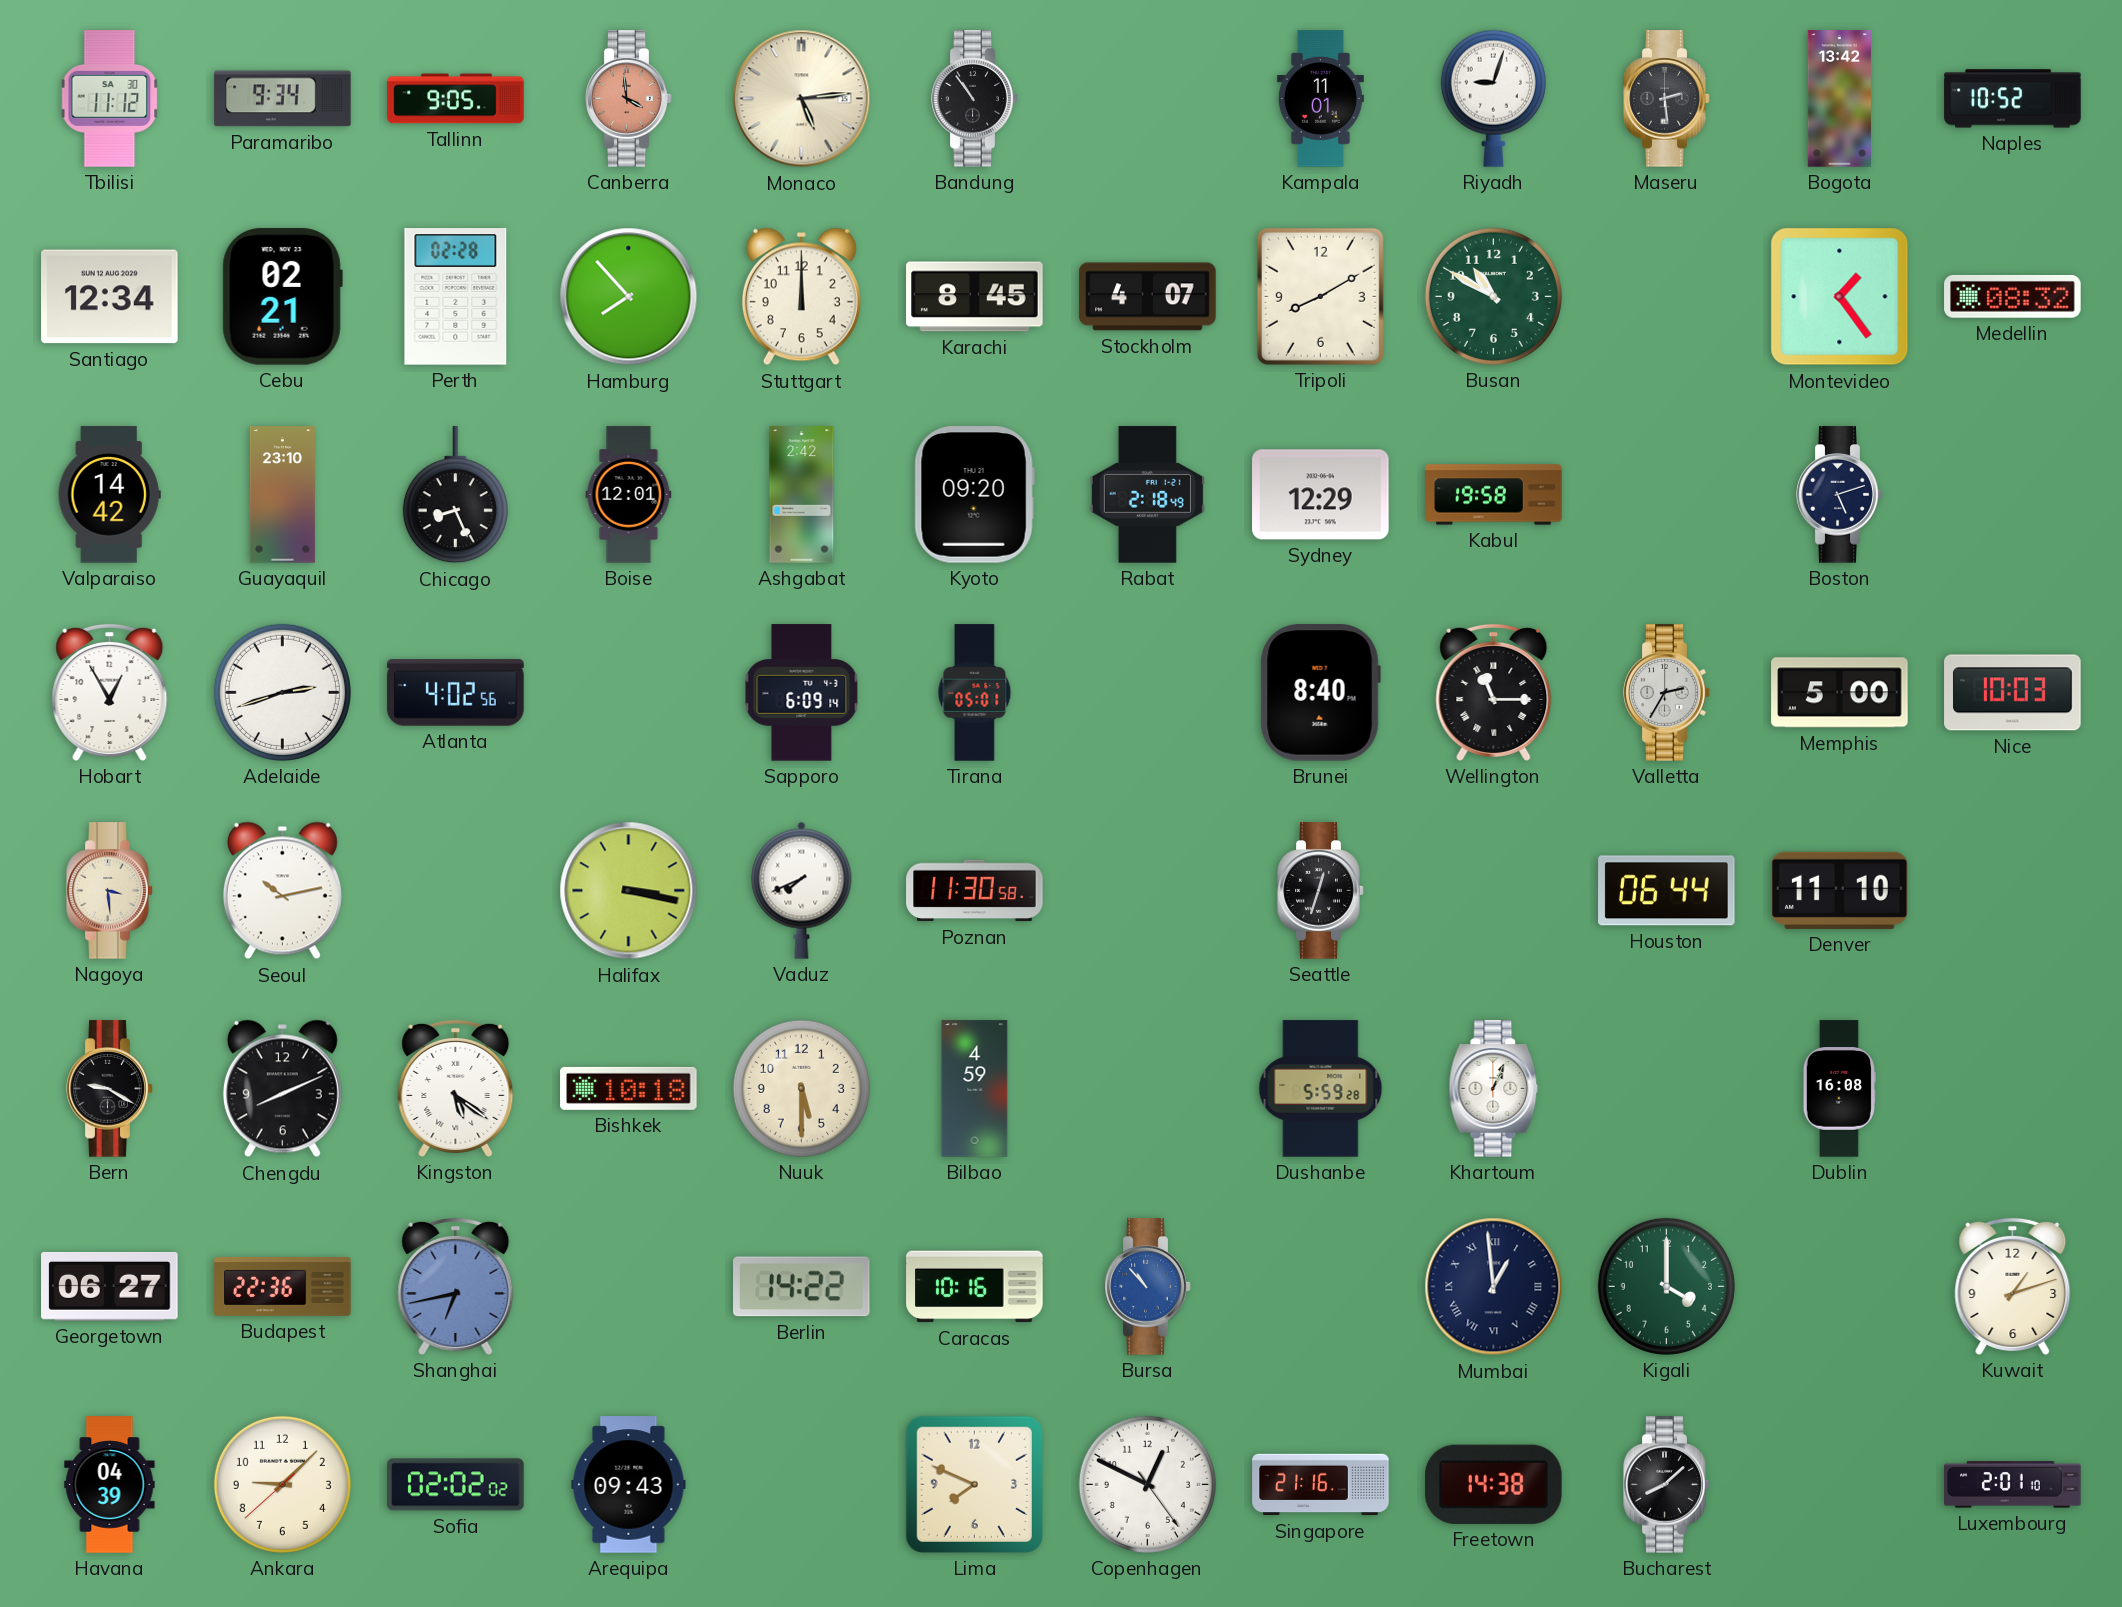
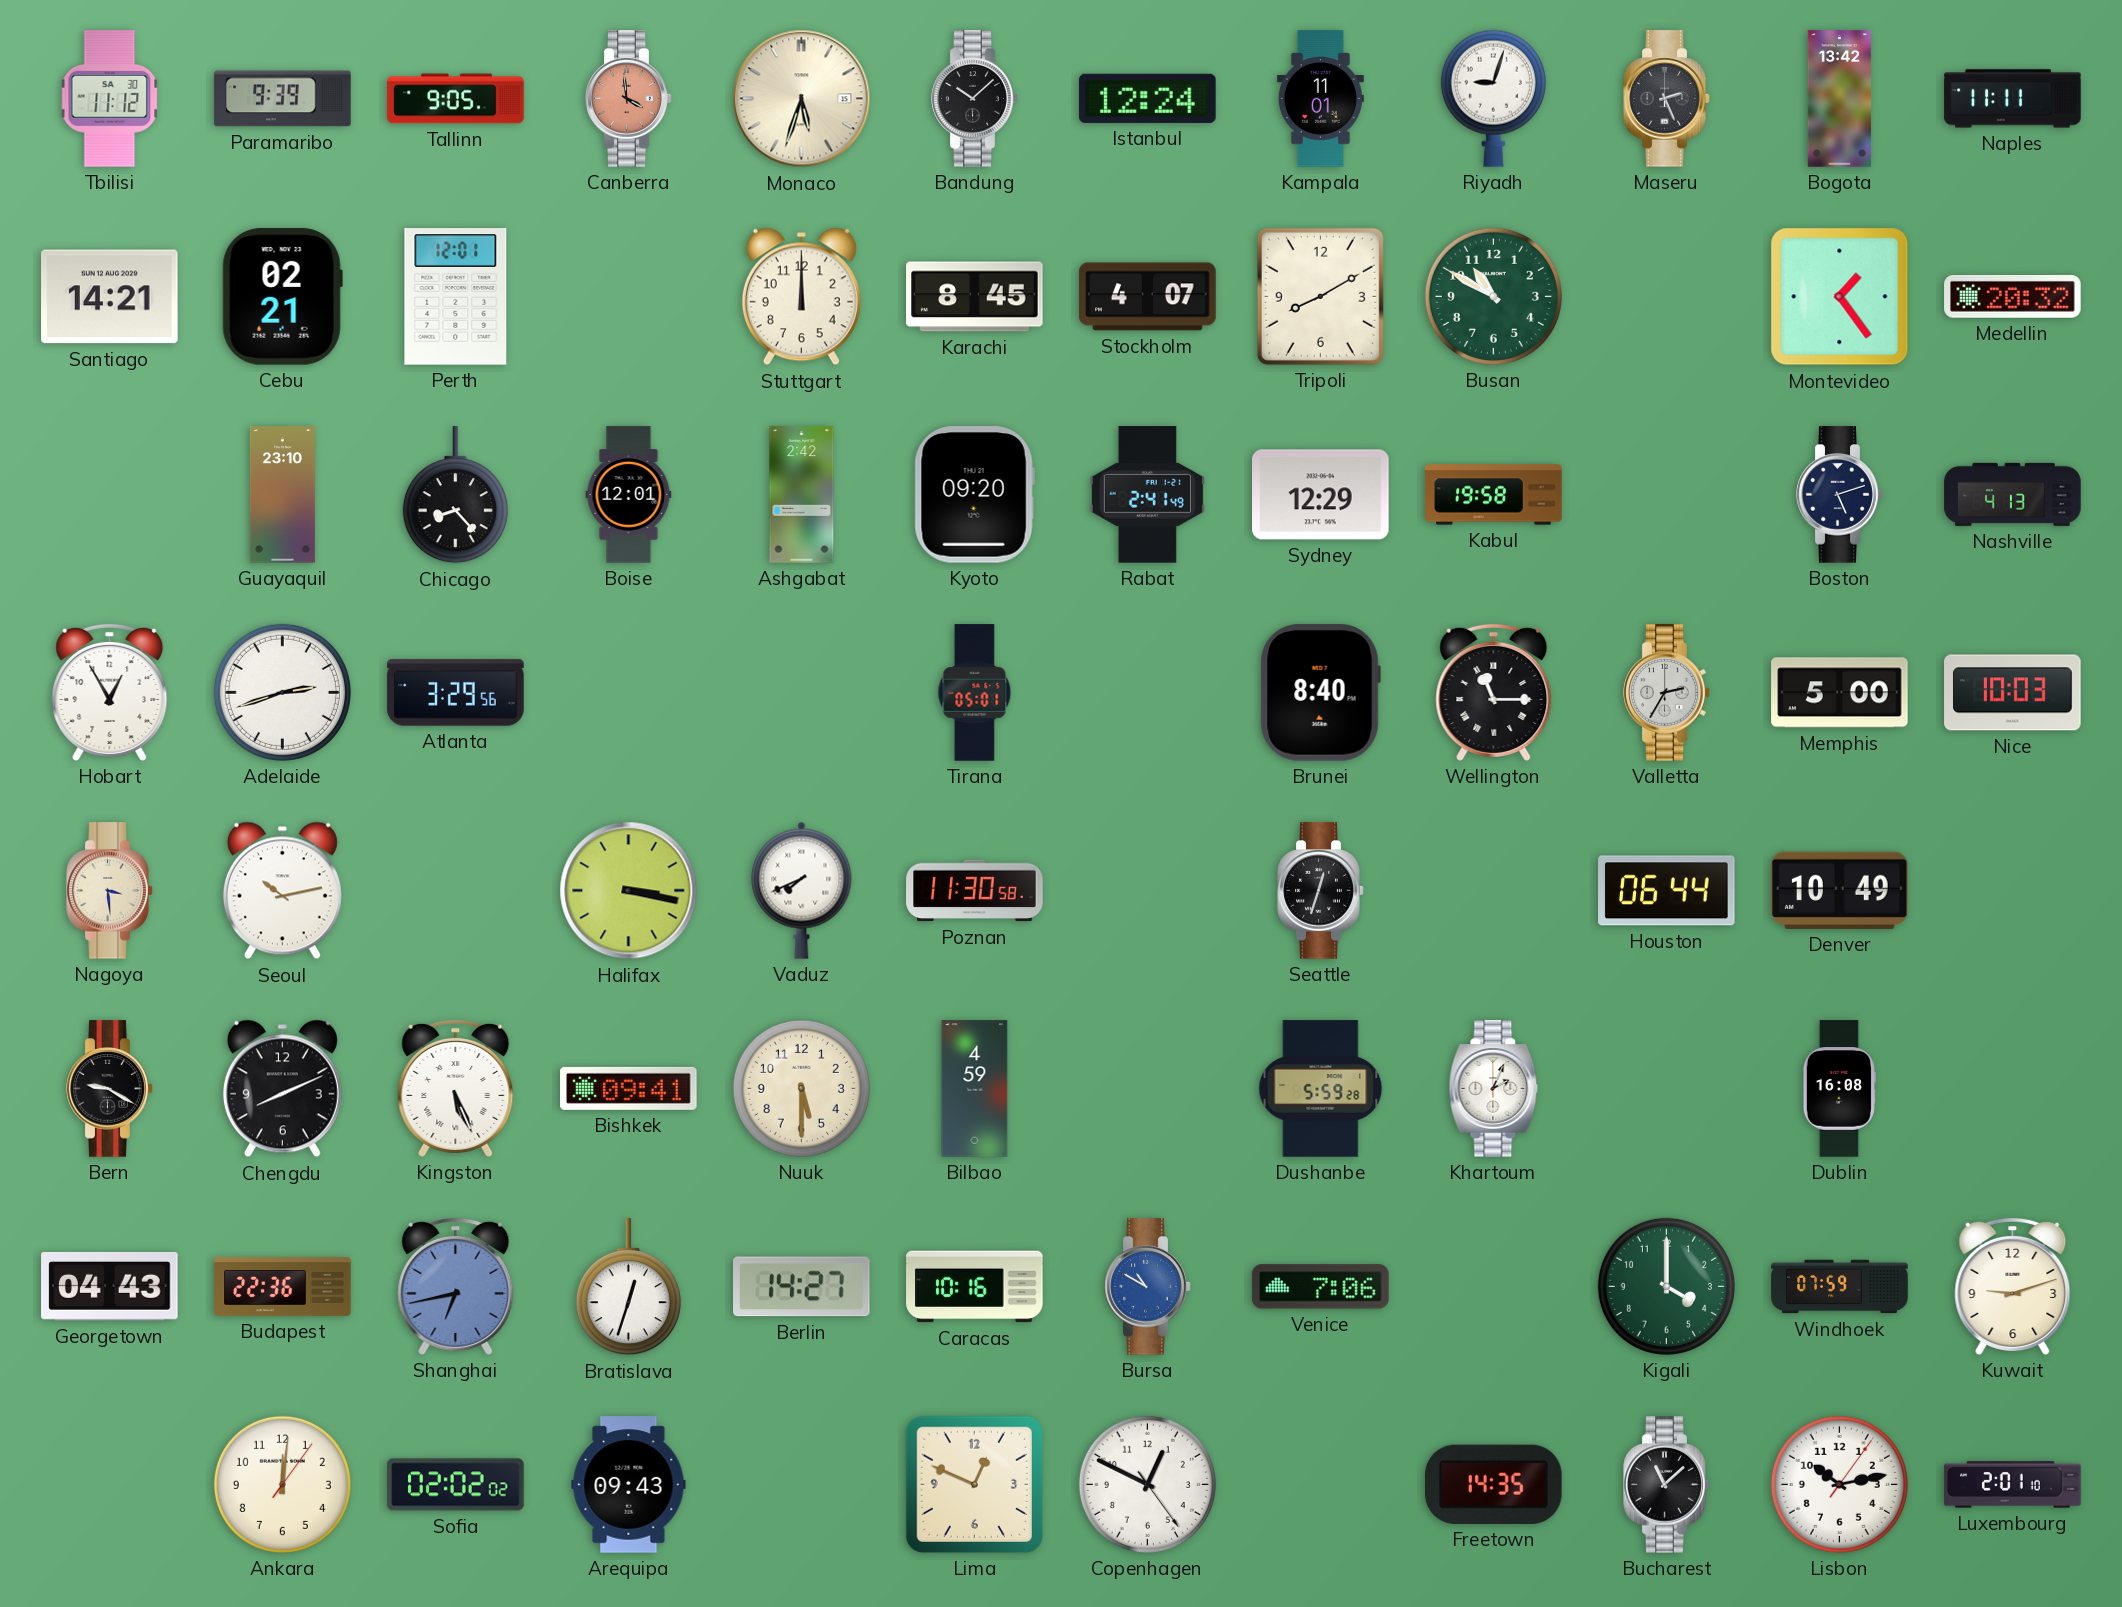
Paramaribo: 9:34 -> 9:39 (283, 99)
Monaco: 5:14 -> 5:33 (802, 99)
Bandung: 10:54 -> 10:08 (975, 99)
Istanbul: none -> 12:24 (1148, 98)
Maseru: 2:29 -> 2:26 (1667, 99)
Naples: 10:52 -> 11:11 (2013, 99)
Santiago: 12:34 -> 14:21 (110, 297)
Perth: 02:28 -> 12:01 (456, 297)
Hamburg: 7:53 -> none (629, 297)
Medellin: 08:32 -> 20:32 (2013, 296)
Valparaiso: 14:42 -> none (109, 495)
Chicago: 8:26 -> 8:23 (455, 495)
Rabat: 2:18 -> 2:41 (1147, 495)
Nashville: none -> 4:13 (2013, 494)
Atlanta: 4:02 -> 3:29 (456, 693)
Sapporo: 6:09 -> none (802, 693)
Denver: 11:10 -> 10:49 (1840, 890)
Kingston: 5:21 -> 5:26 (456, 1088)
Bishkek: 10:18 -> 09:41 (629, 1088)
Khartoum: 1:04 -> 2:04 (1494, 1089)
Georgetown: 06:27 -> 04:43 (110, 1286)
Bratislava: none -> 12:33 (628, 1287)
Berlin: 14:22 -> 14:27 (802, 1287)
Bursa: 10:53 -> 10:50 (1148, 1287)
Venice: none -> 7:06 (1321, 1287)
Mumbai: 12:59 -> none (1494, 1287)
Windhoek: none -> 07:59 (1840, 1287)
Kuwait: 1:12 -> 9:12 (2013, 1286)
Havana: 04:39 -> none (110, 1485)
Ankara: 9:07 -> 12:01 (282, 1484)
Lima: 7:49 -> 12:49 (974, 1484)
Singapore: 21:16 -> none (1321, 1485)
Freetown: 14:38 -> 14:35 (1494, 1484)
Bucharest: 8:08 -> 11:08 (1667, 1485)
Lisbon: none -> 10:13 (1839, 1484)
